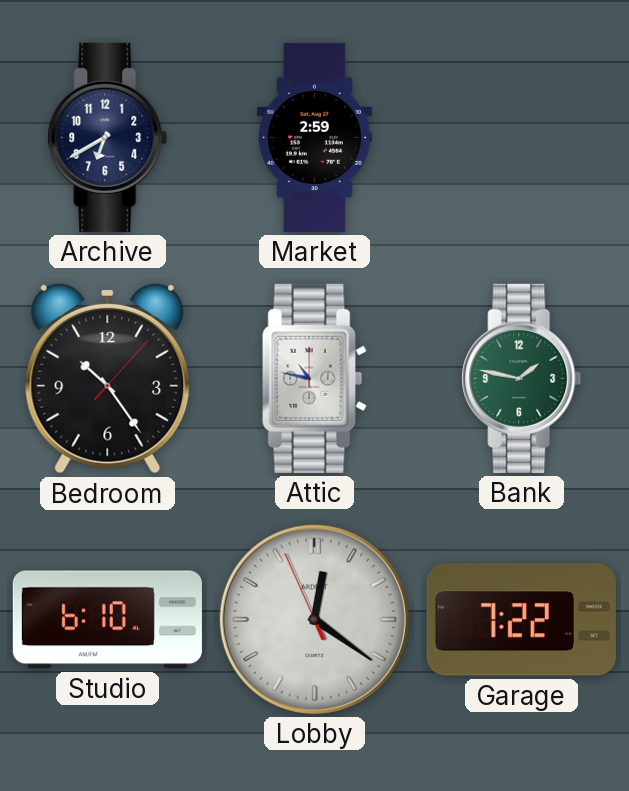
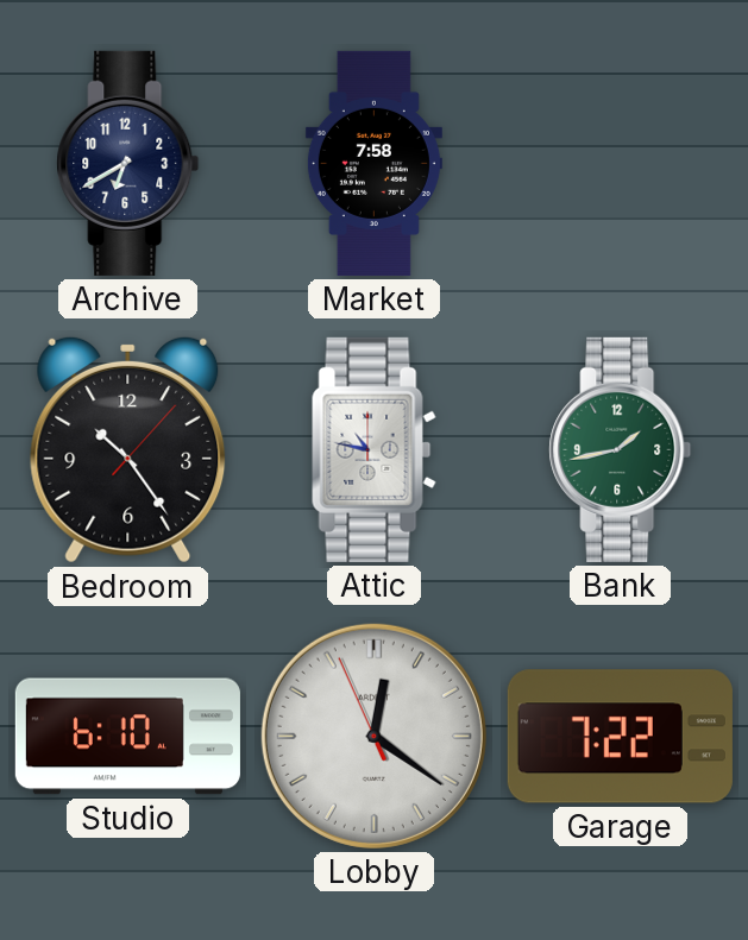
Market: 2:59 -> 7:58 (373, 163)
Bank: 1:47 -> 1:43 (621, 449)
